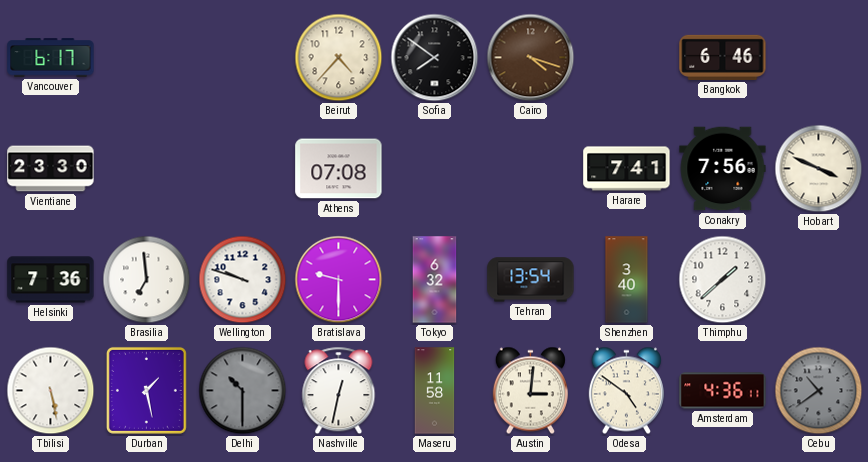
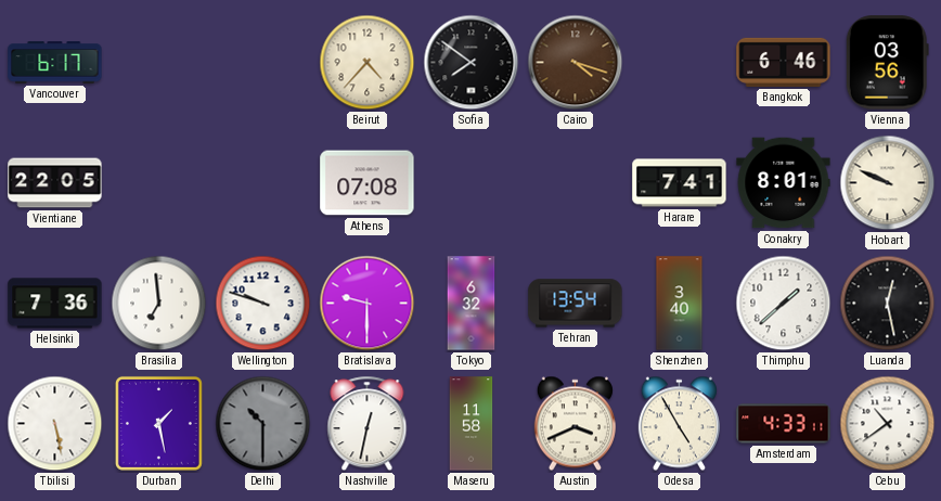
Vienna: none -> 03:56 (887, 63)
Vientiane: 23:30 -> 22:05 (55, 183)
Conakry: 7:56 -> 8:01 (784, 183)
Hobart: 3:49 -> 9:49 (888, 183)
Luanda: none -> 12:28 (888, 304)
Austin: 3:01 -> 3:41 (575, 424)
Odesa: 4:51 -> 4:55 (679, 424)
Amsterdam: 4:36 -> 4:33 (784, 424)
Cebu dial: grey -> white (888, 424)
